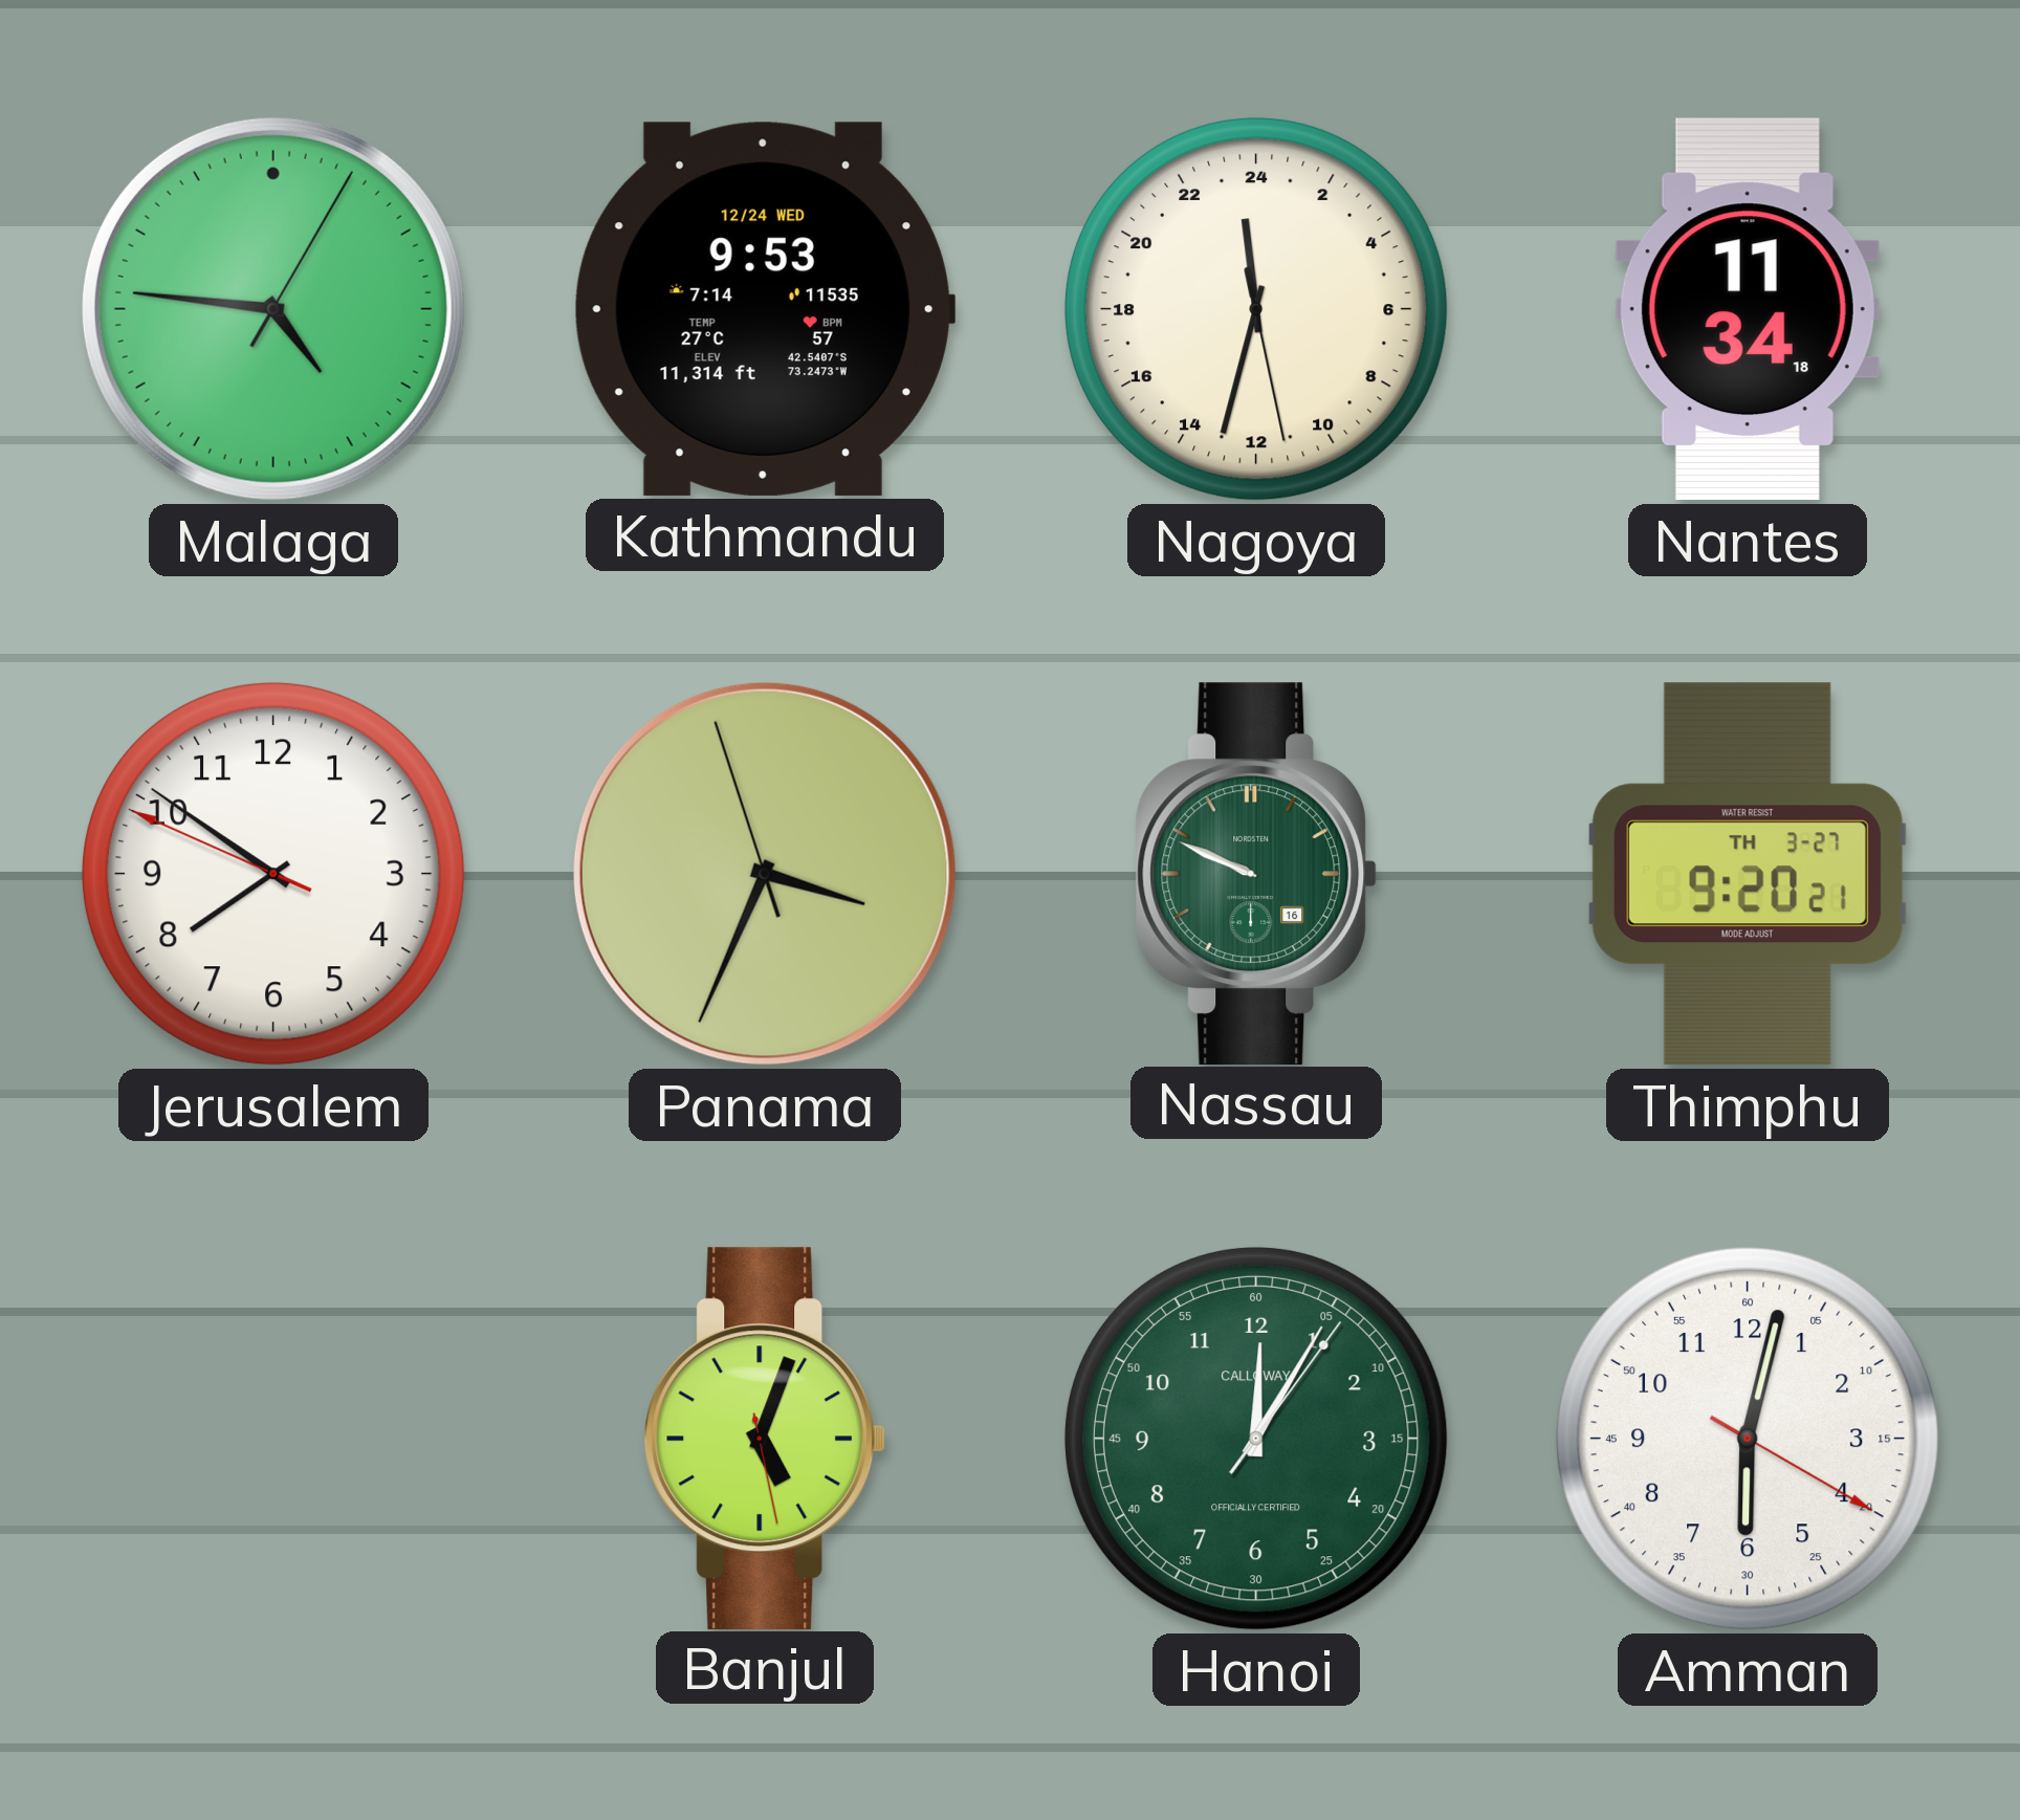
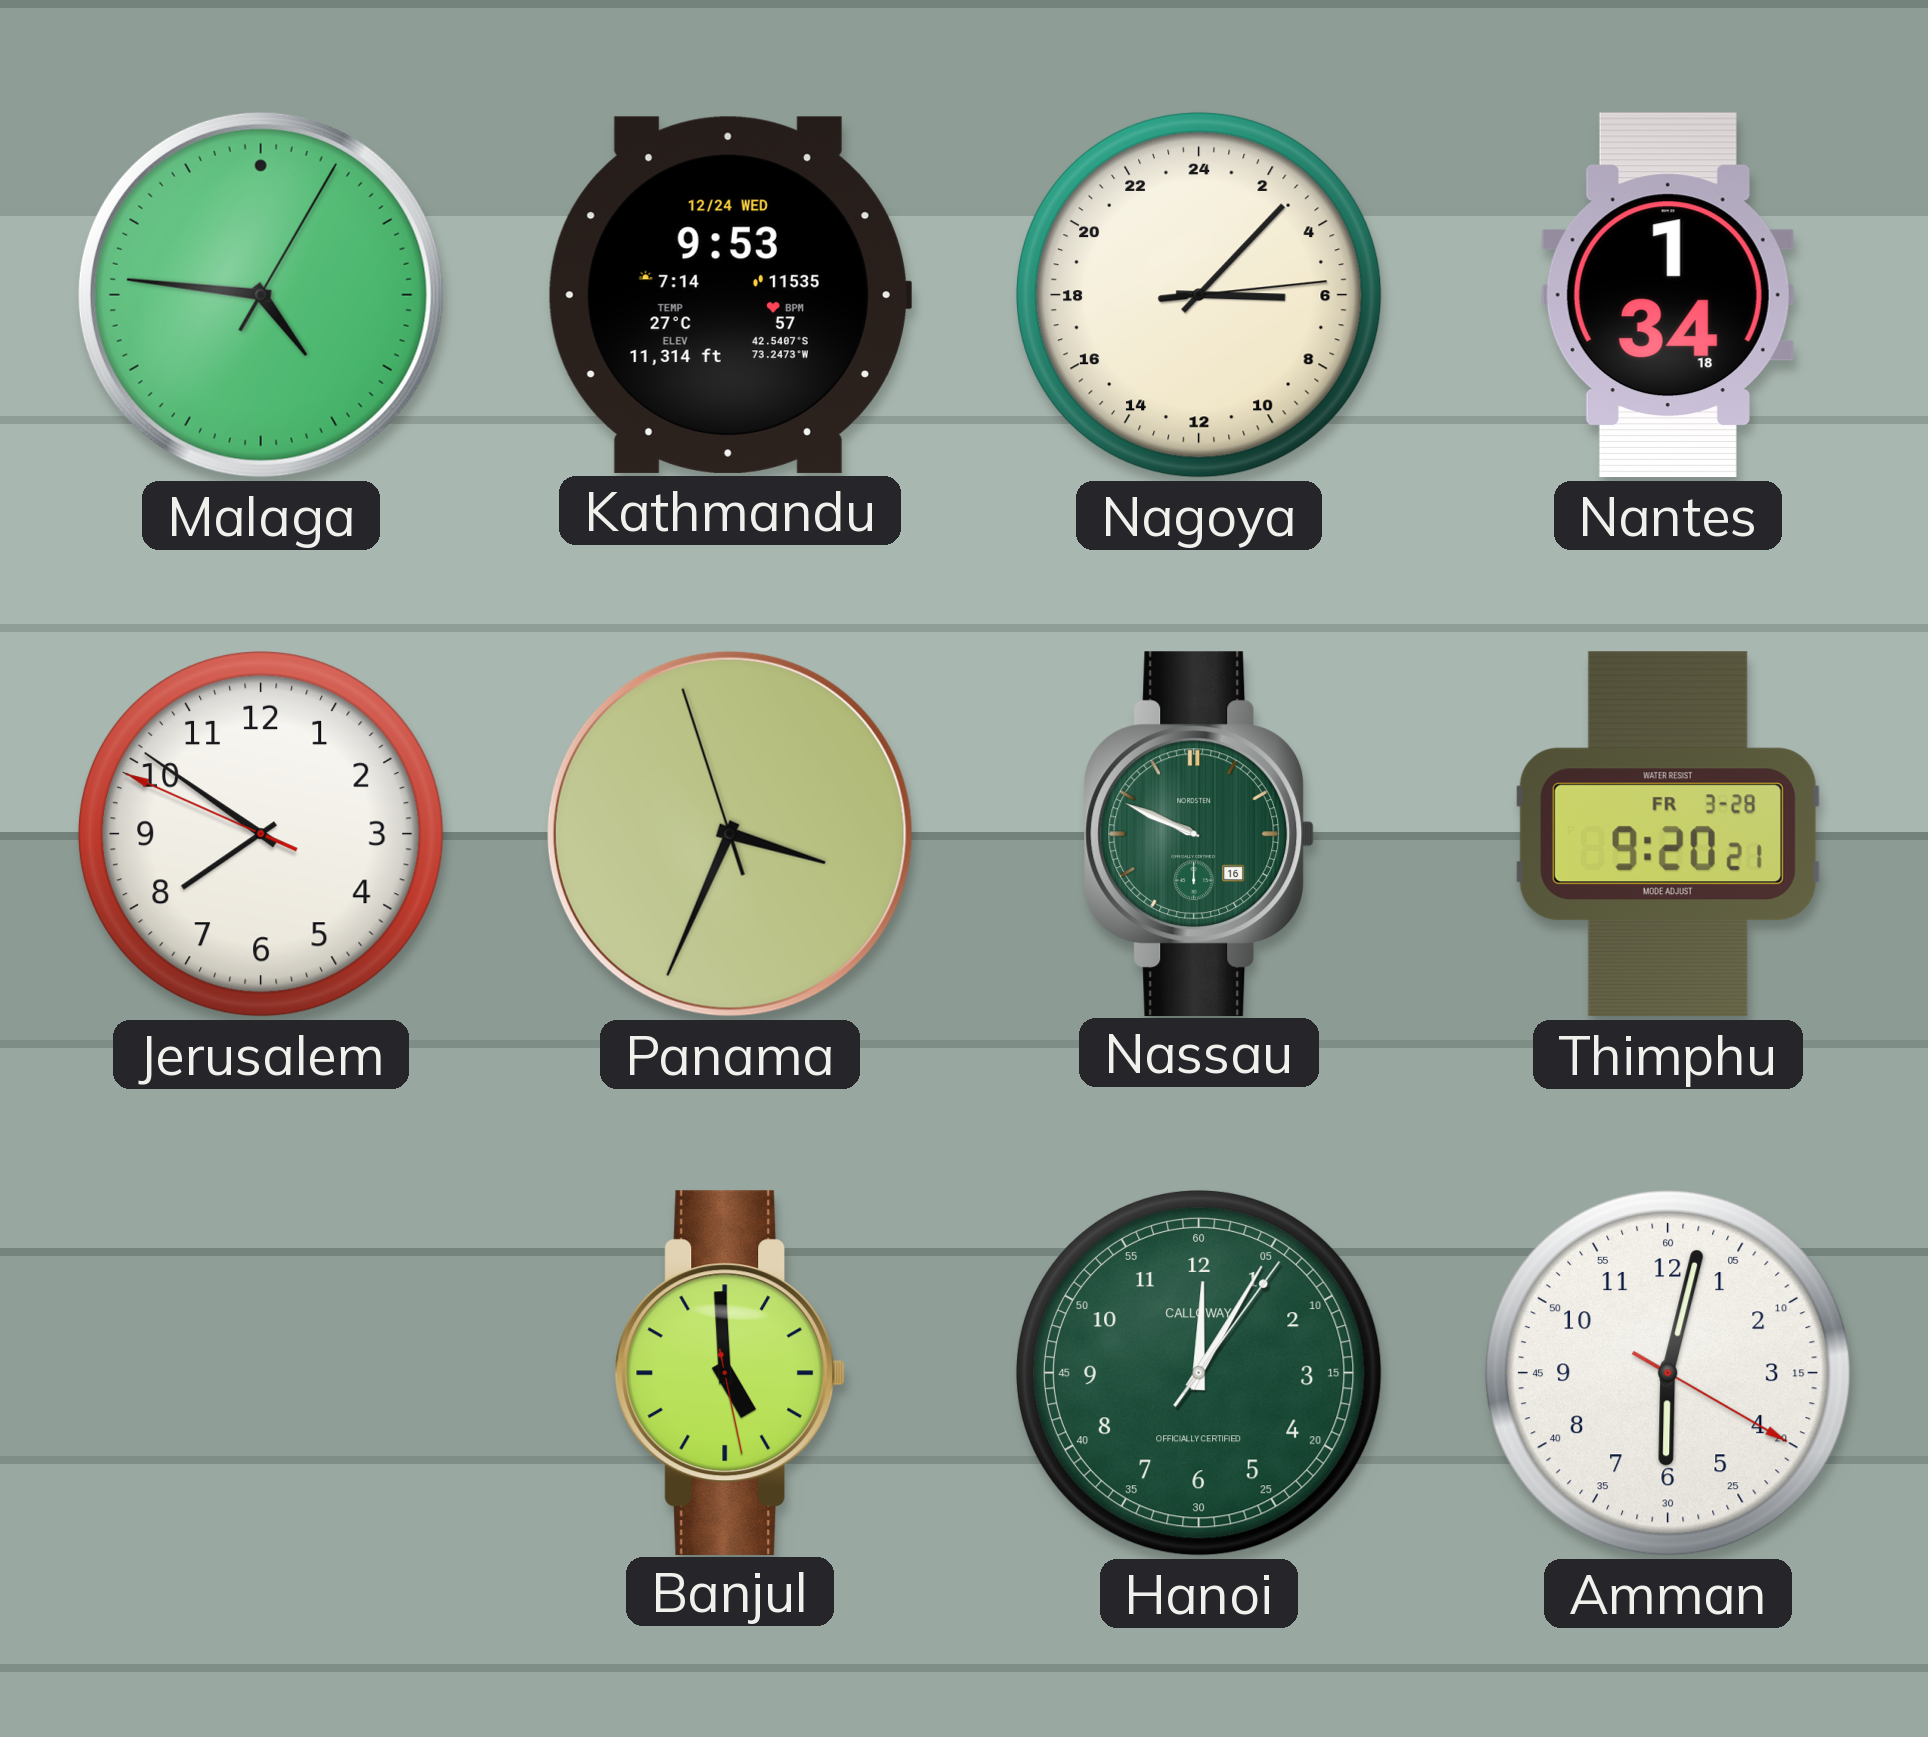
Nagoya: 23:32 -> 6:07 (1199, 295)
Nantes: 11:34 -> 1:34 (1668, 295)
Thimphu date: TH 3-27 -> FR 3-28 (1668, 834)
Banjul: 5:03 -> 4:59 (730, 1372)
